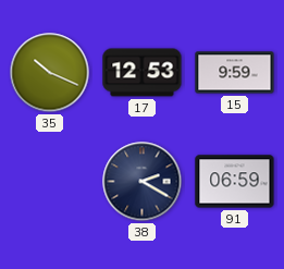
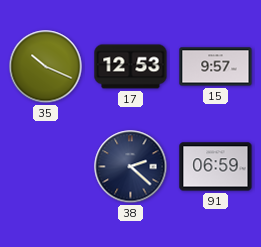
15: 9:59 -> 9:57 (216, 67)
38: 2:20 -> 2:22 (131, 167)
